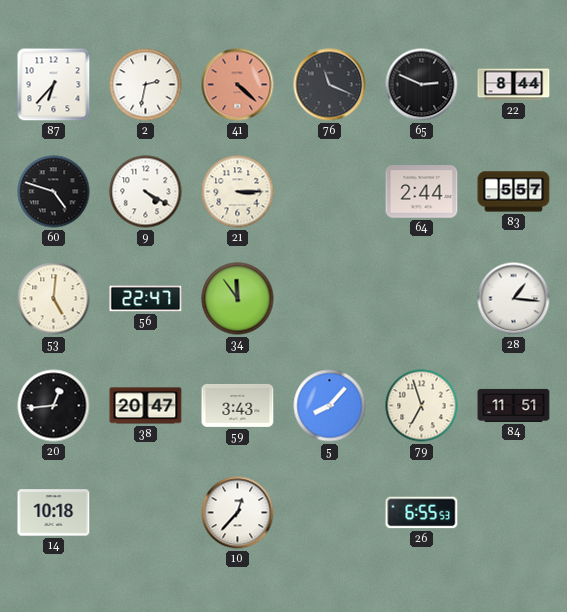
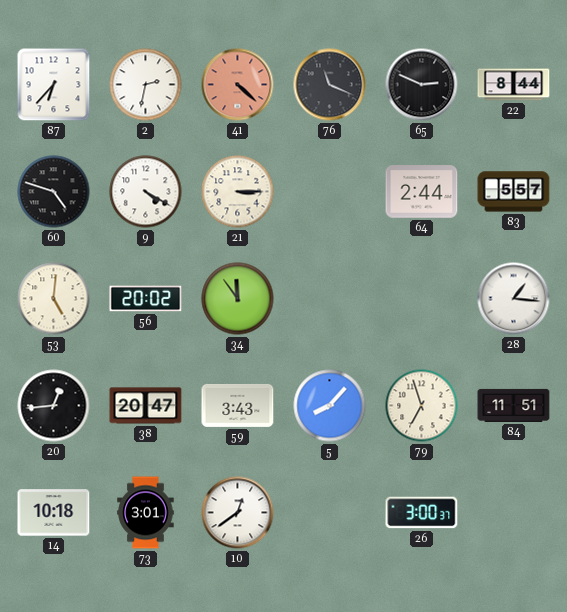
56: 22:47 -> 20:02 (146, 299)
73: none -> 3:01 (146, 513)
10: 12:37 -> 12:39 (238, 513)
26: 6:55 -> 3:00 (422, 513)
